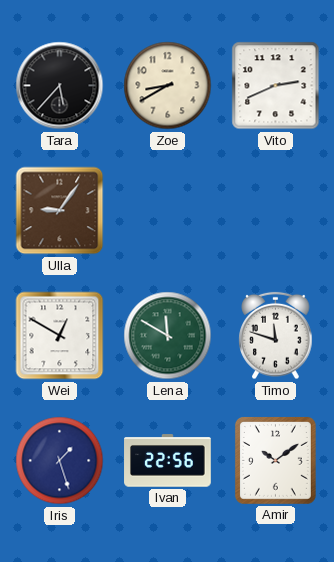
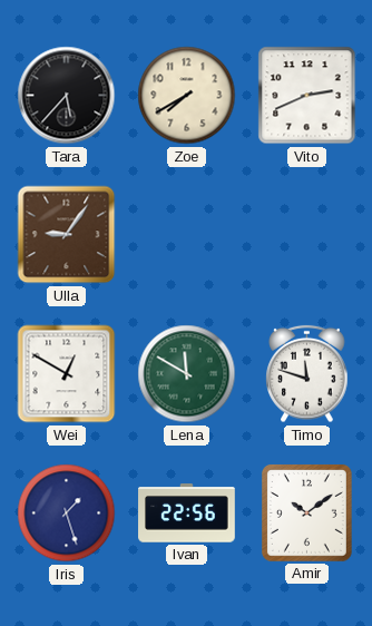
Zoe: 8:40 -> 7:40 (187, 96)
